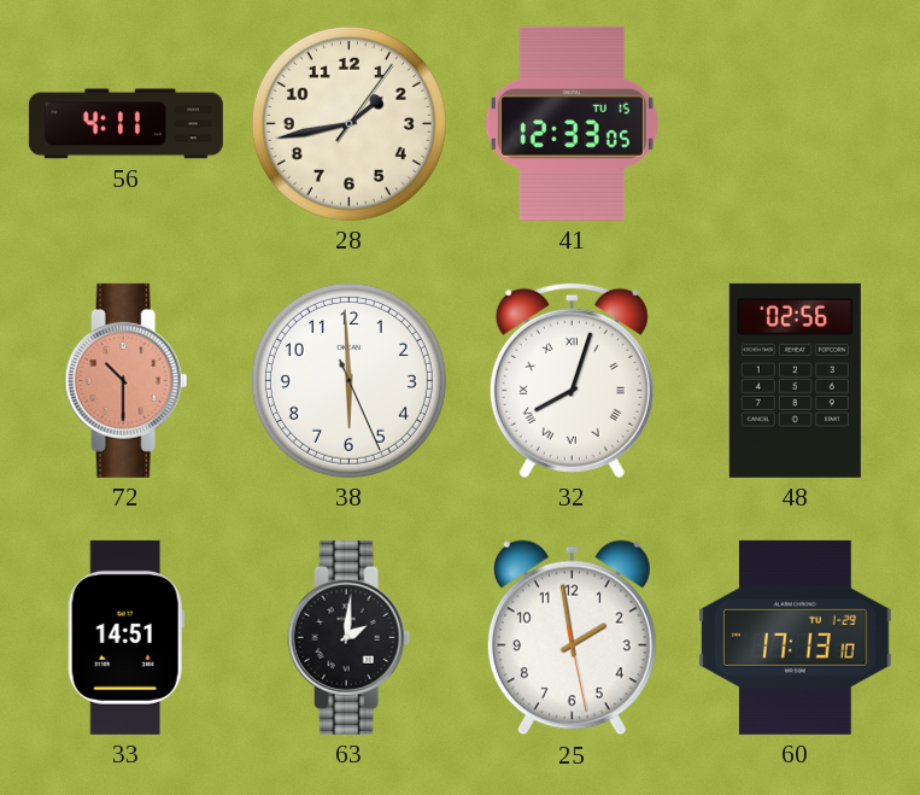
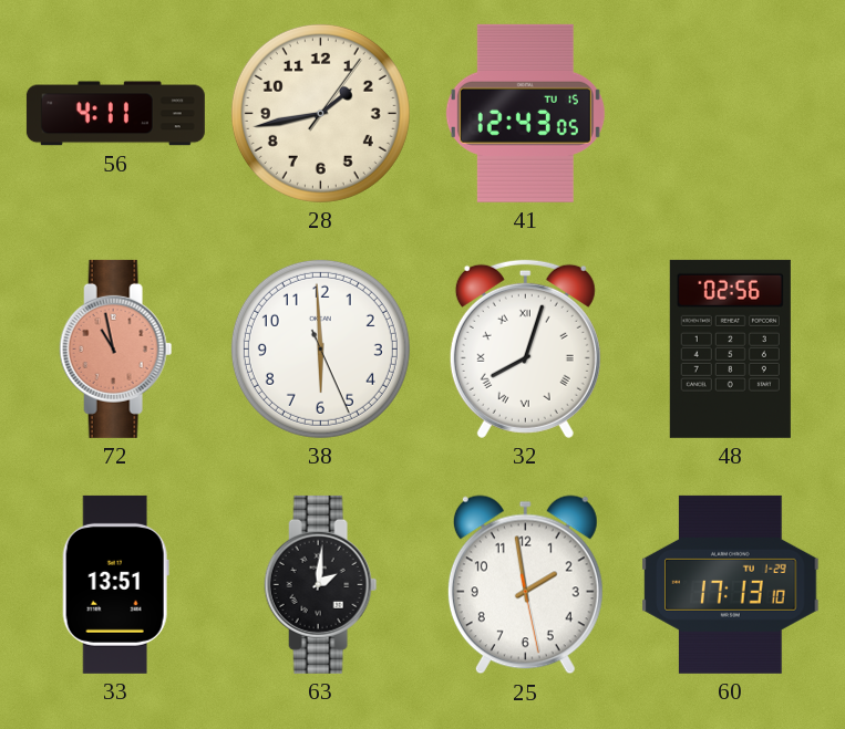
41: 12:33 -> 12:43 (525, 113)
72: 10:30 -> 10:58 (116, 348)
33: 14:51 -> 13:51 (115, 584)
